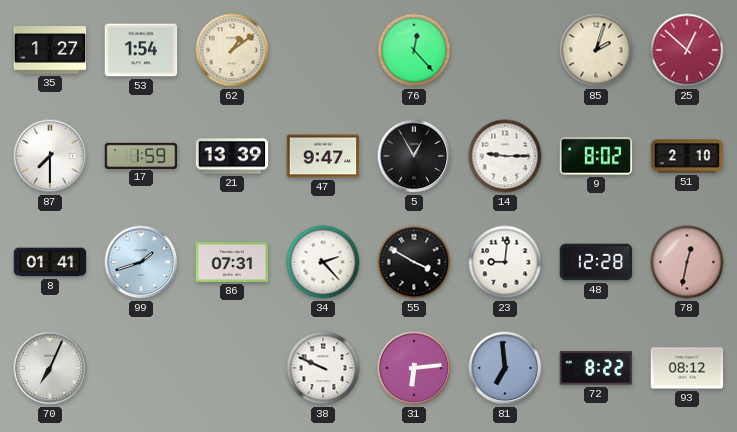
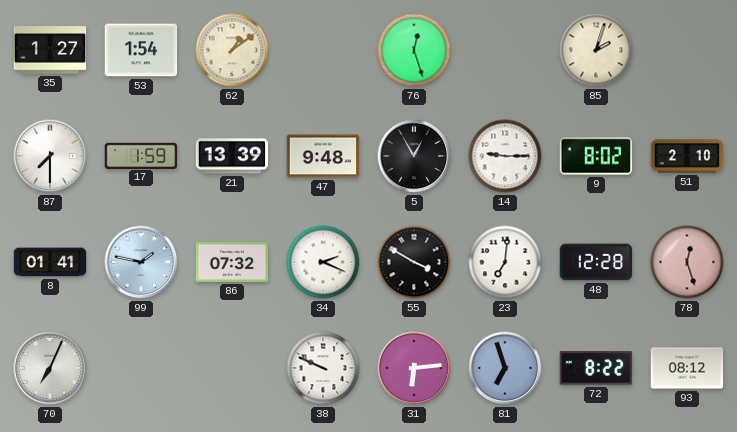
76: 12:23 -> 12:27 (414, 50)
25: 12:52 -> none (687, 50)
47: 9:47 -> 9:48 (323, 156)
99: 1:42 -> 1:47 (141, 262)
86: 07:31 -> 07:32 (232, 262)
34: 2:23 -> 2:19 (323, 262)
23: 9:01 -> 7:01 (505, 262)
78: 12:32 -> 12:27 (687, 262)
81: 6:59 -> 6:57 (505, 368)
